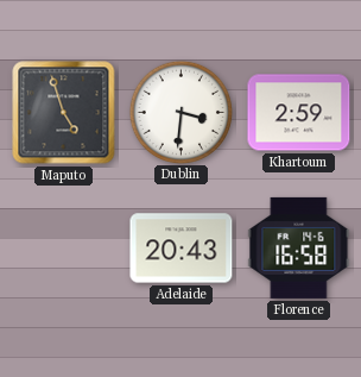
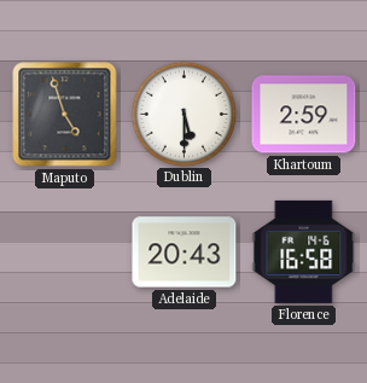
Dublin: 3:31 -> 5:30 (183, 114)
